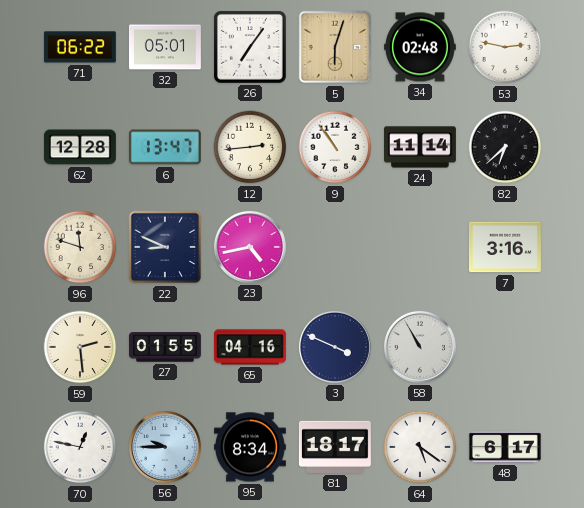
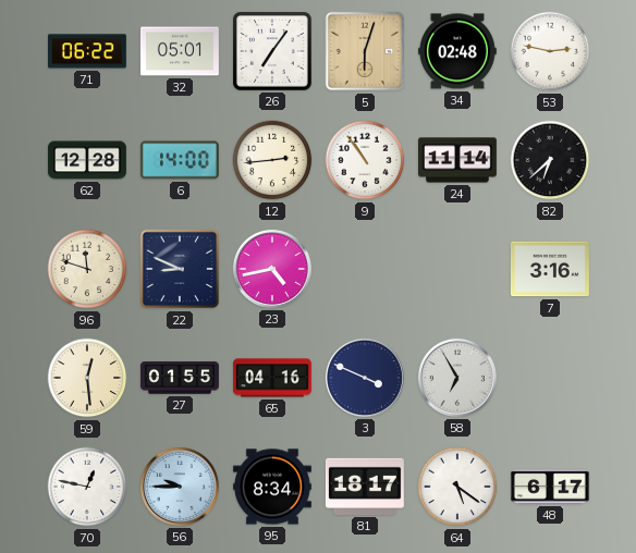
6: 13:47 -> 14:00 (180, 160)
59: 2:29 -> 12:29 (87, 378)
58: 10:55 -> 6:55 (457, 378)
